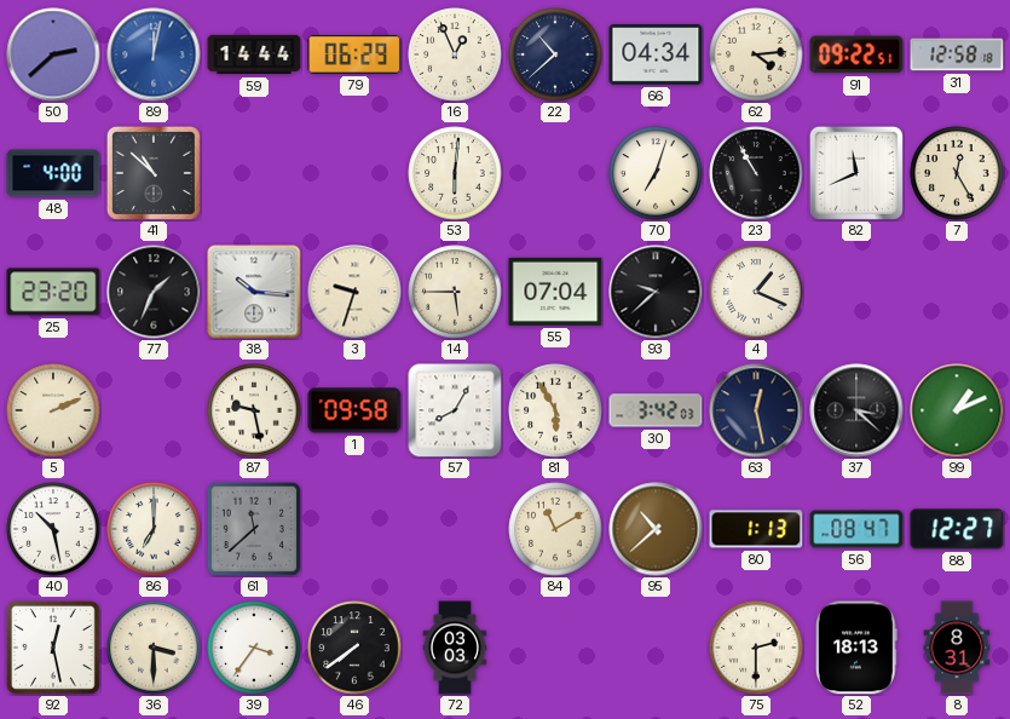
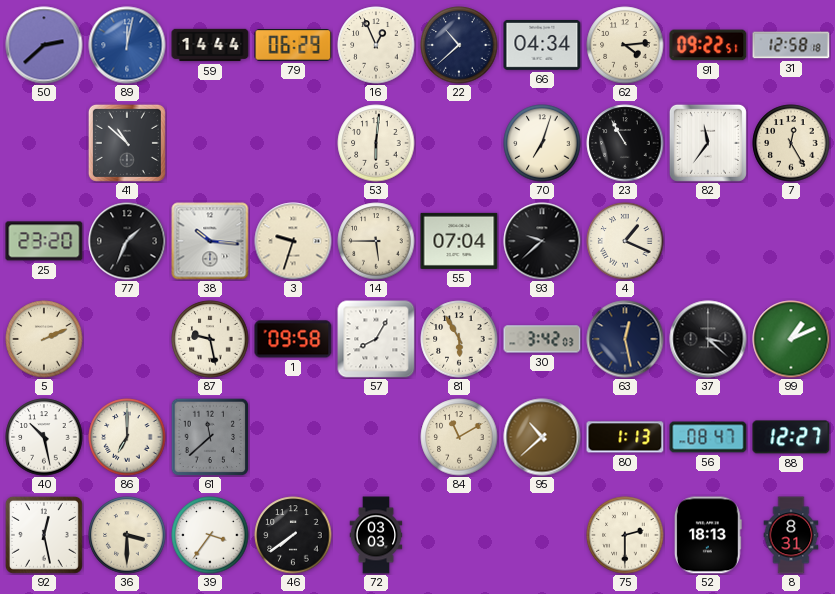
48: 4:00 -> none (53, 173)
82: 11:41 -> 11:36 (708, 143)
